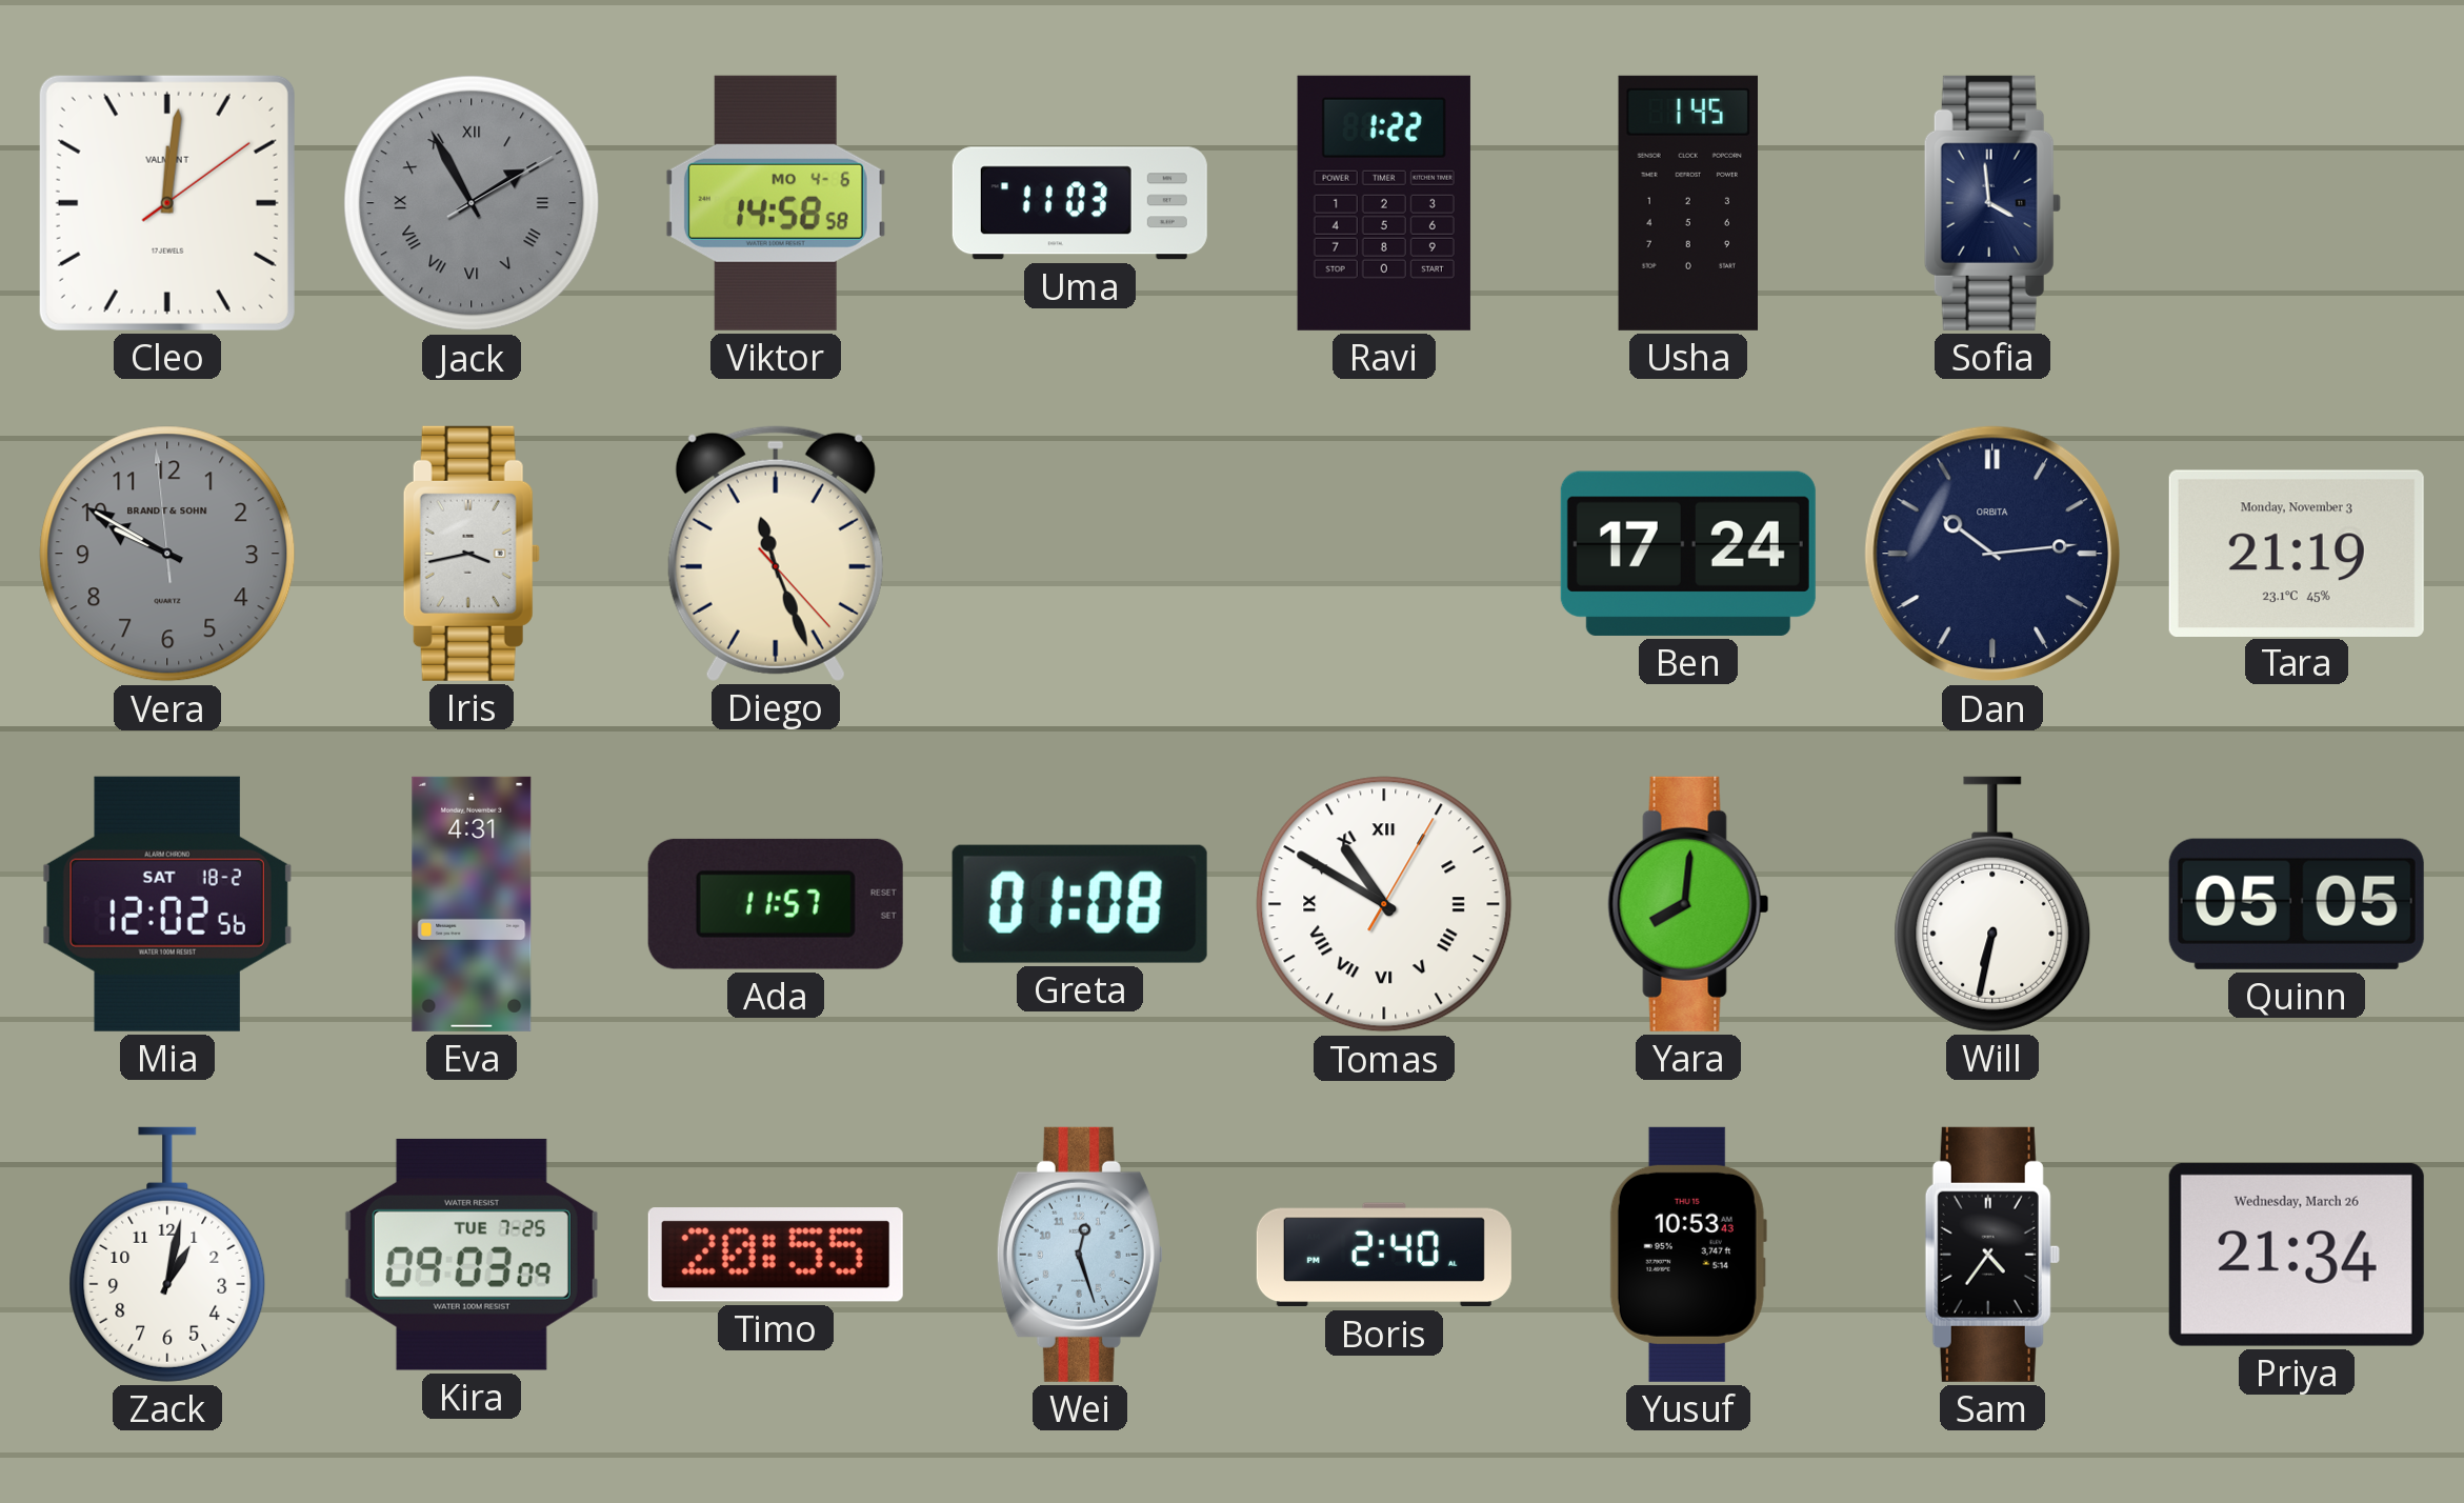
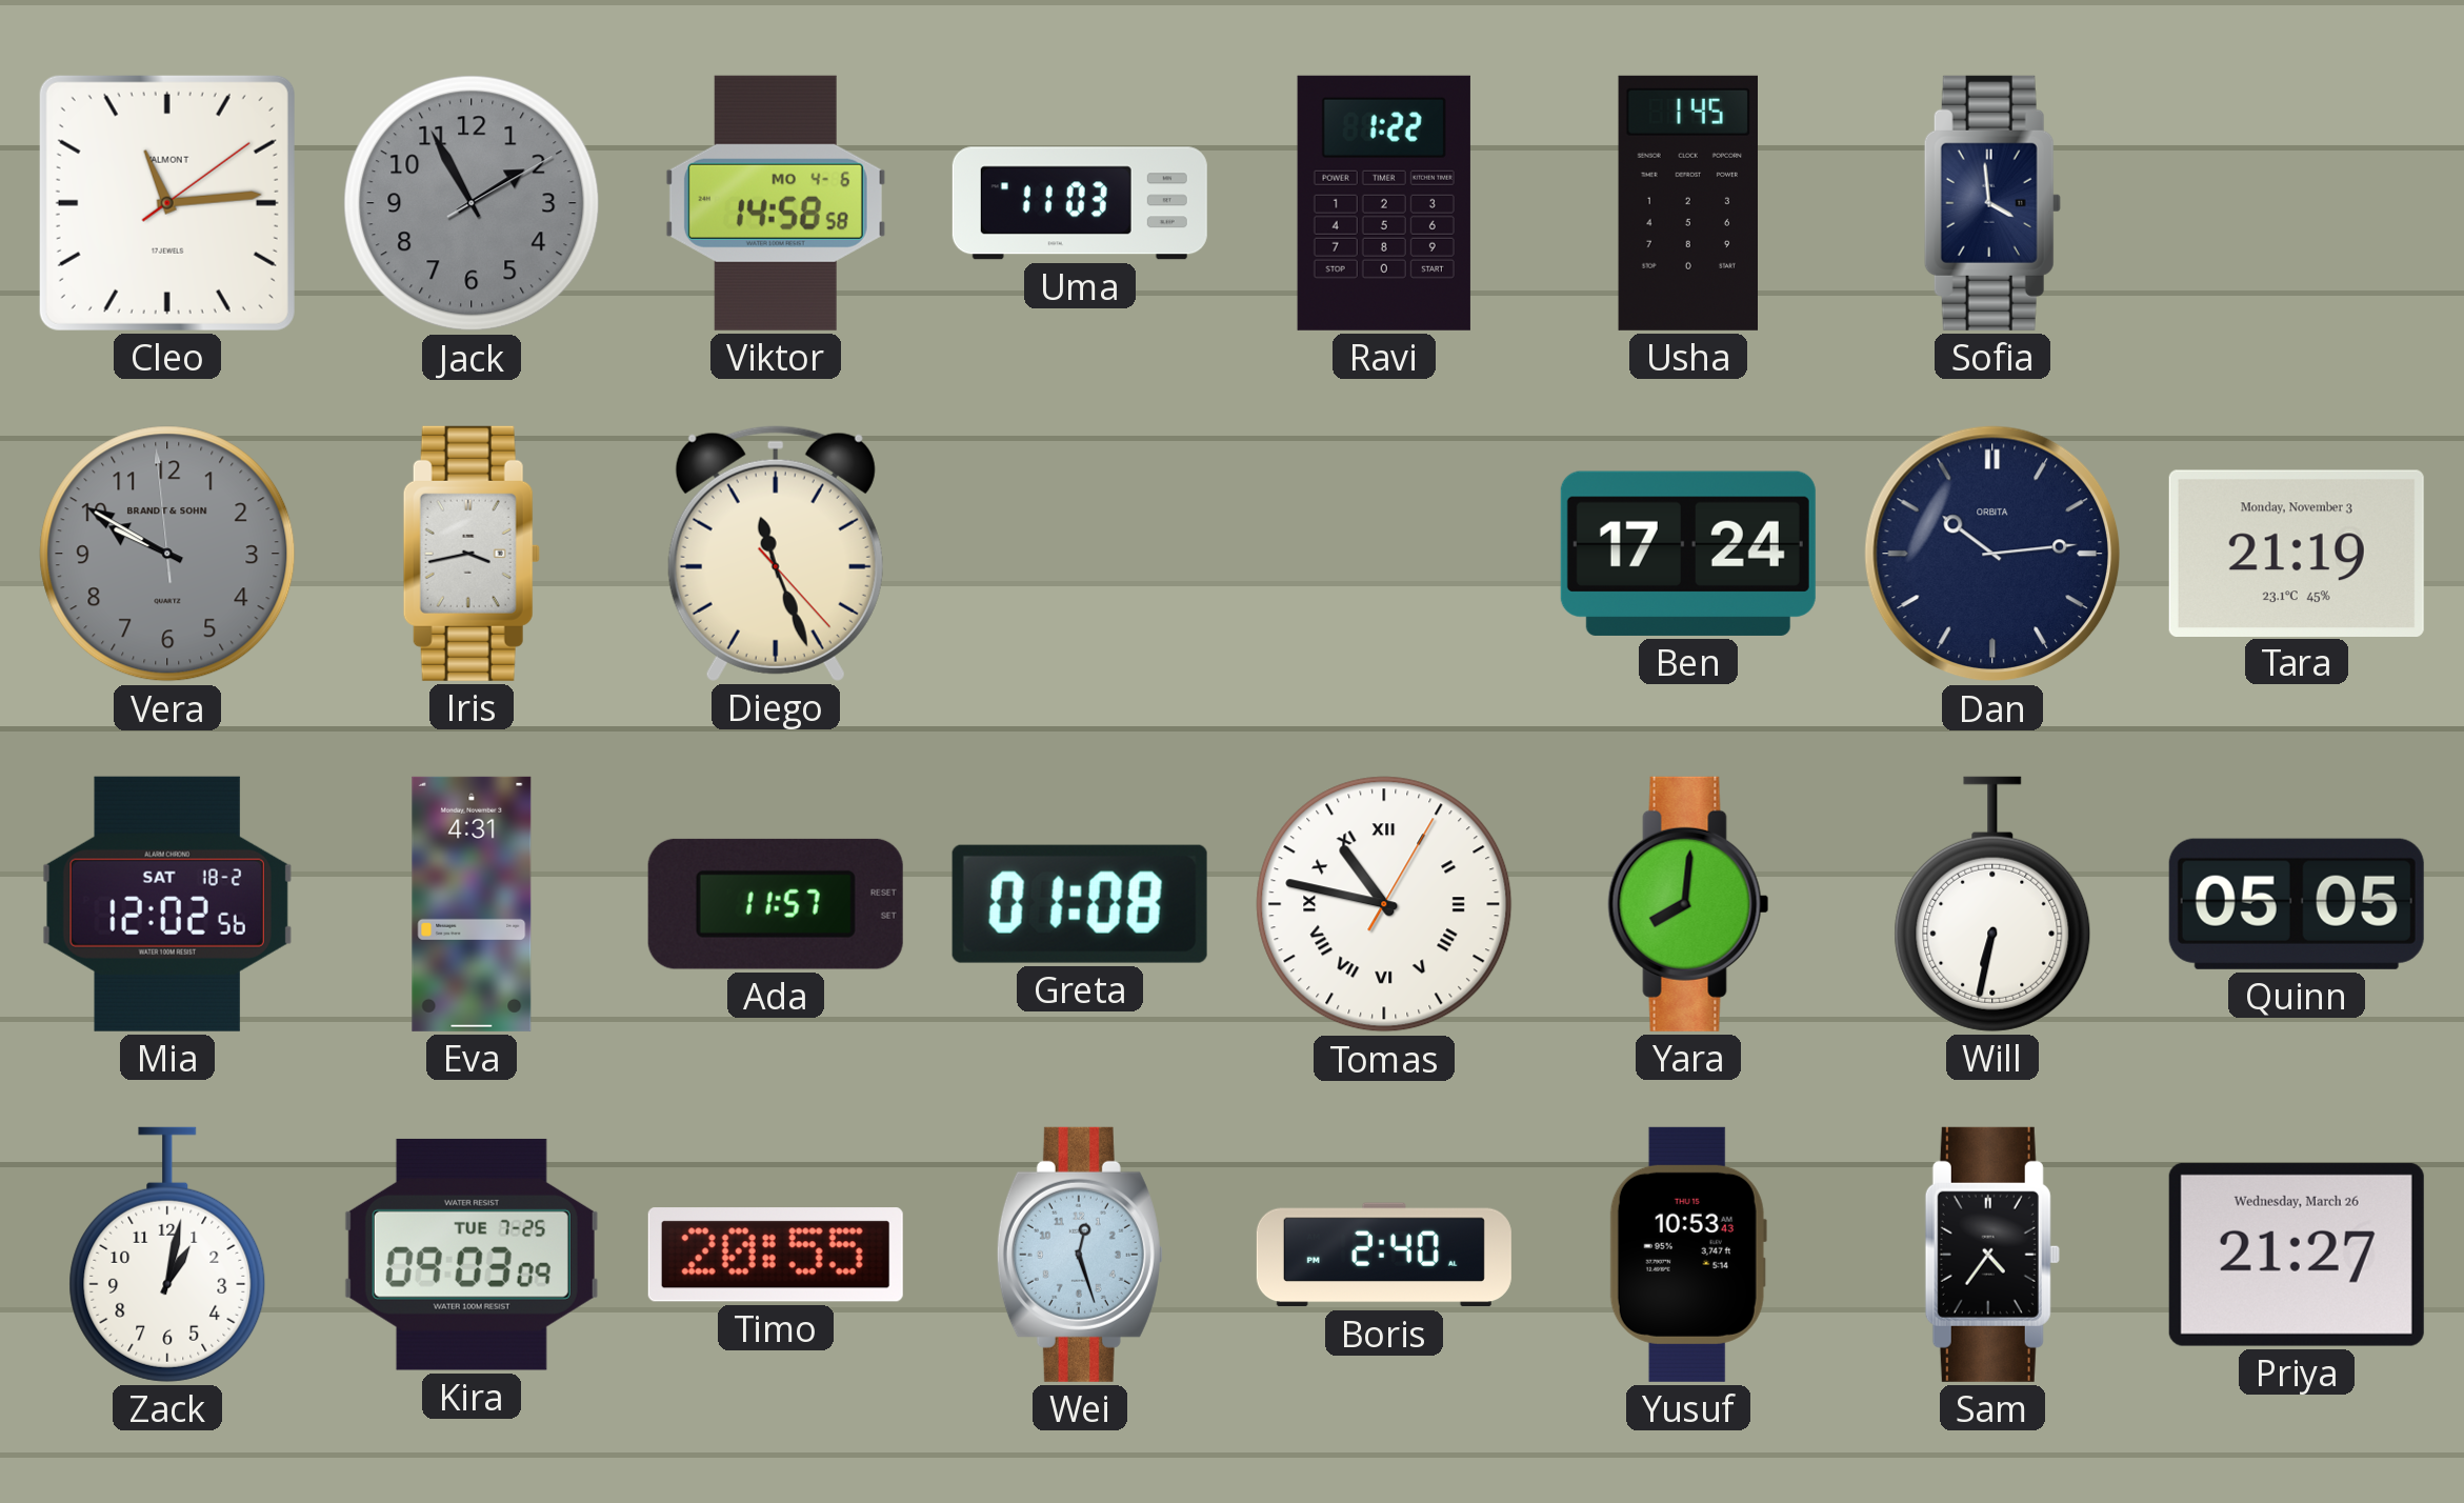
Cleo: 12:01 -> 11:14 (167, 203)
Jack numerals: Roman -> Arabic (472, 203)
Tomas: 10:50 -> 10:47 (1384, 904)
Priya: 21:34 -> 21:27 (2297, 1255)
